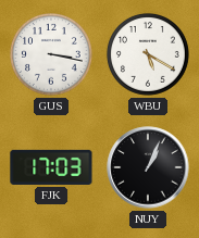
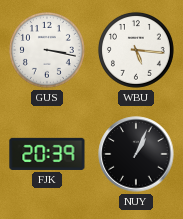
WBU: 5:20 -> 5:16 (136, 50)
FJK: 17:03 -> 20:39 (47, 154)
